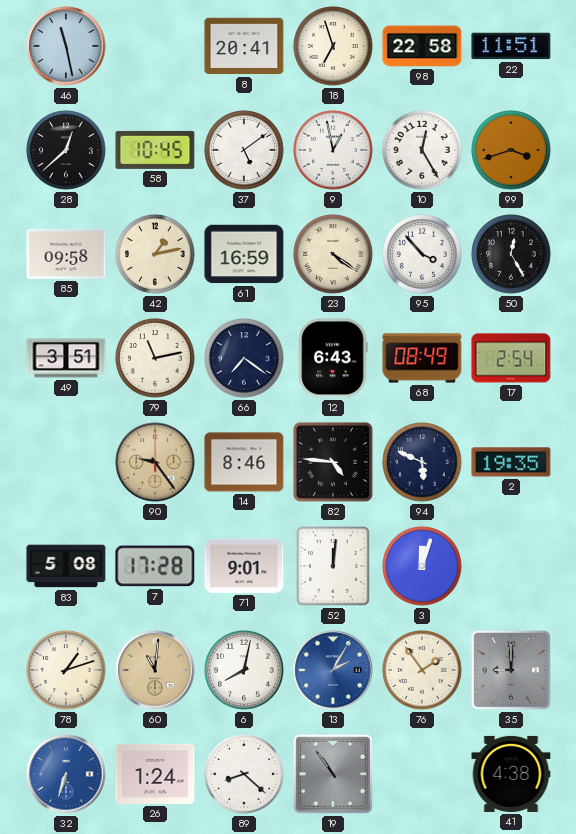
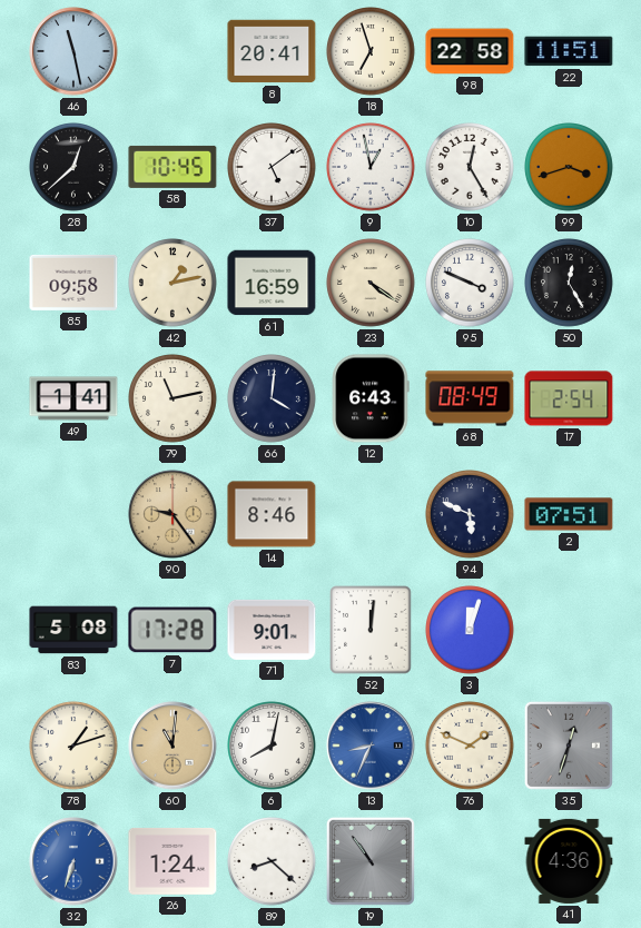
95: 3:53 -> 3:49 (470, 283)
49: 3:51 -> 1:41 (73, 398)
66: 7:21 -> 4:01 (272, 398)
82: 4:46 -> none (334, 463)
2: 19:35 -> 07:51 (569, 514)
13: 2:05 -> 8:34 (371, 746)
76: 1:54 -> 1:49 (470, 746)
35: 9:00 -> 12:33 (569, 746)
41: 4:38 -> 4:36 (569, 861)
